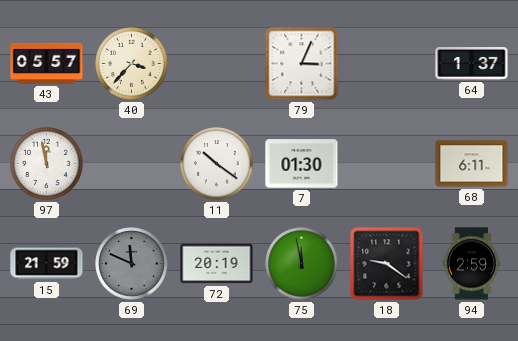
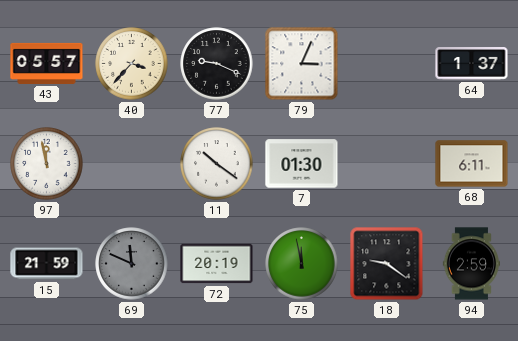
77: none -> 9:19 (217, 64)
